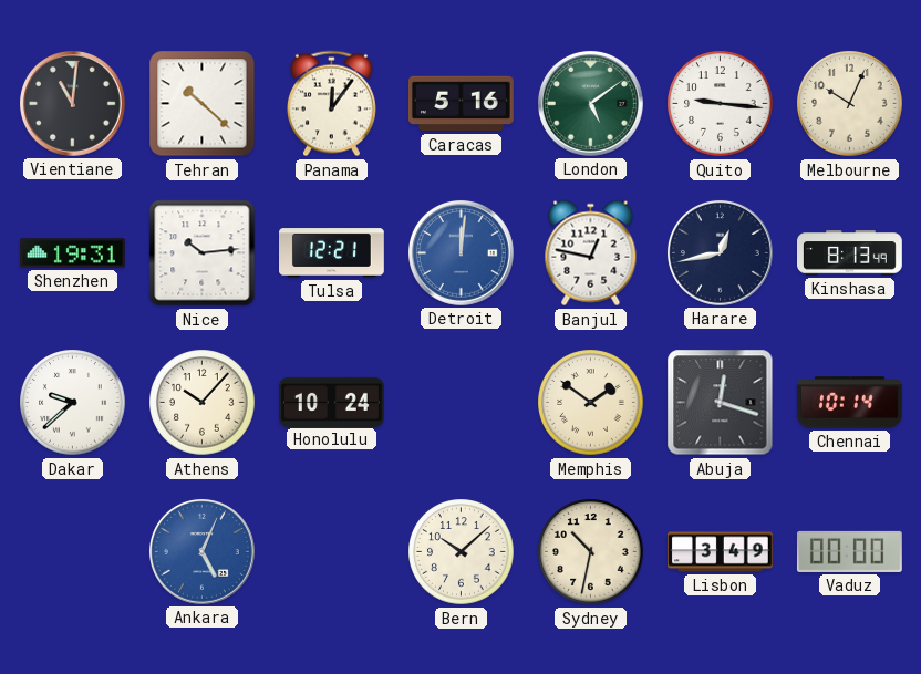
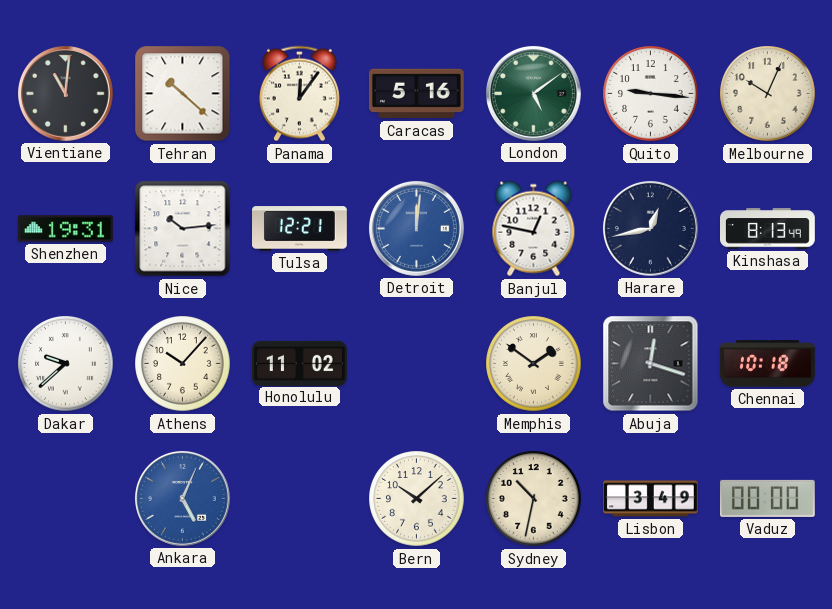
Honolulu: 10:24 -> 11:02 (300, 363)
Chennai: 10:14 -> 10:18 (768, 364)
